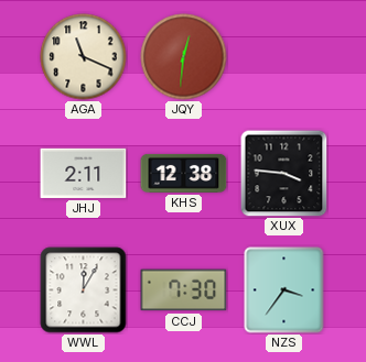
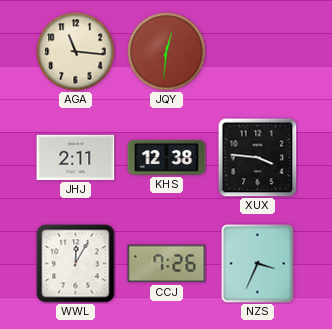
AGA: 11:19 -> 11:16 (76, 52)
CCJ: 7:30 -> 7:26 (167, 264)
NZS: 3:36 -> 3:34 (258, 264)
